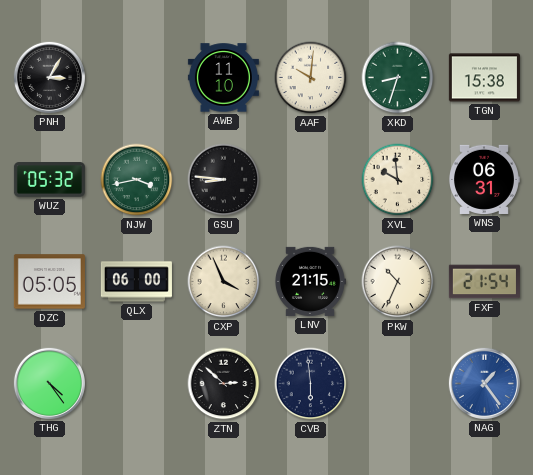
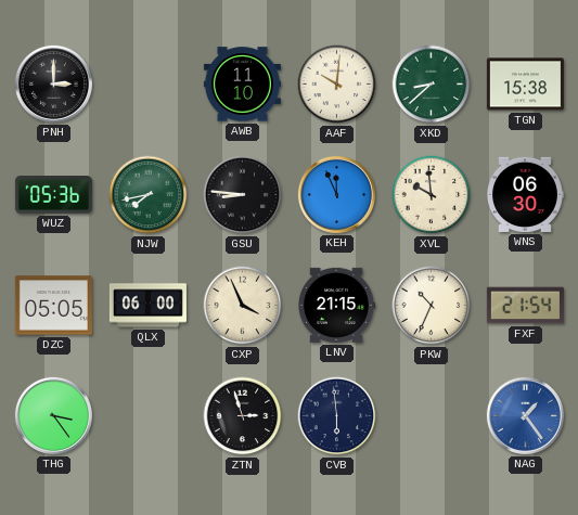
PNH: 3:05 -> 3:00 (53, 83)
XKD: 8:33 -> 8:38 (432, 85)
WUZ: 05:32 -> 05:36 (53, 195)
NJW: 3:43 -> 7:43 (149, 195)
KEH: none -> 11:56 (336, 194)
WNS: 06:31 -> 06:30 (526, 194)
THG: 4:24 -> 3:24 (53, 415)
ZTN: 2:52 -> 2:57 (243, 416)
